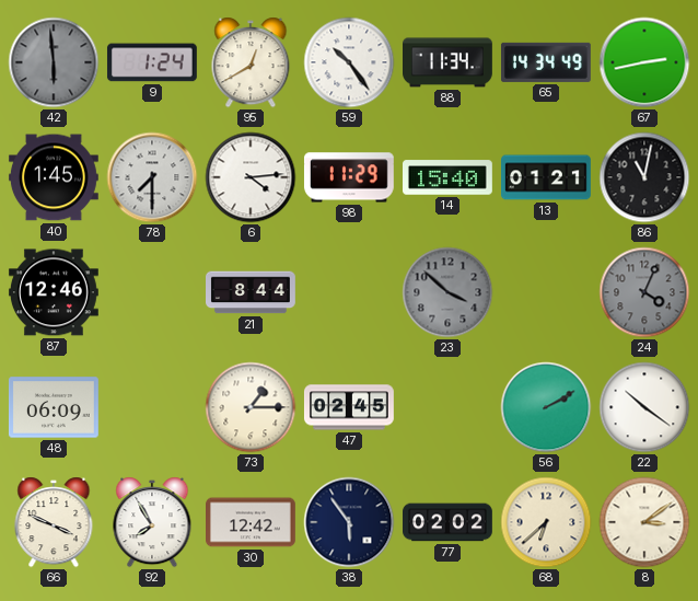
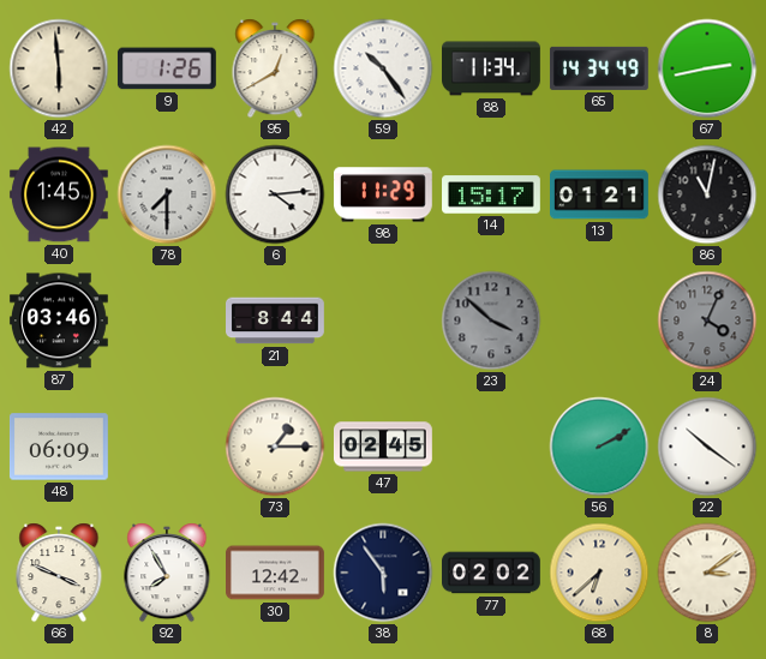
42 dial: grey -> cream (59, 68)
9: 1:24 -> 1:26 (167, 68)
14: 15:40 -> 15:17 (492, 194)
87: 12:46 -> 03:46 (59, 320)
